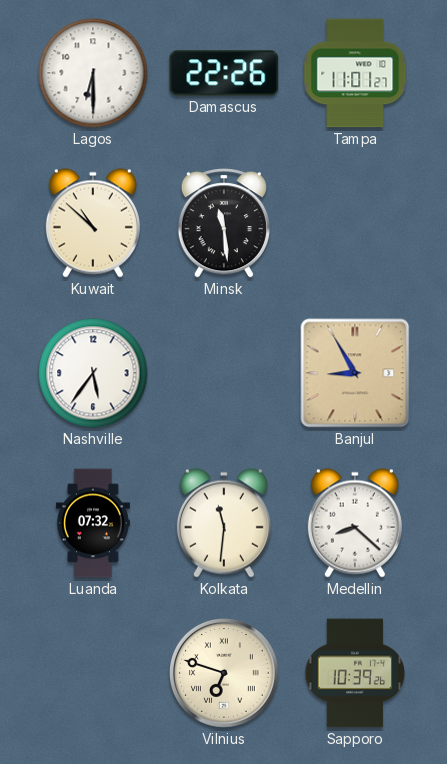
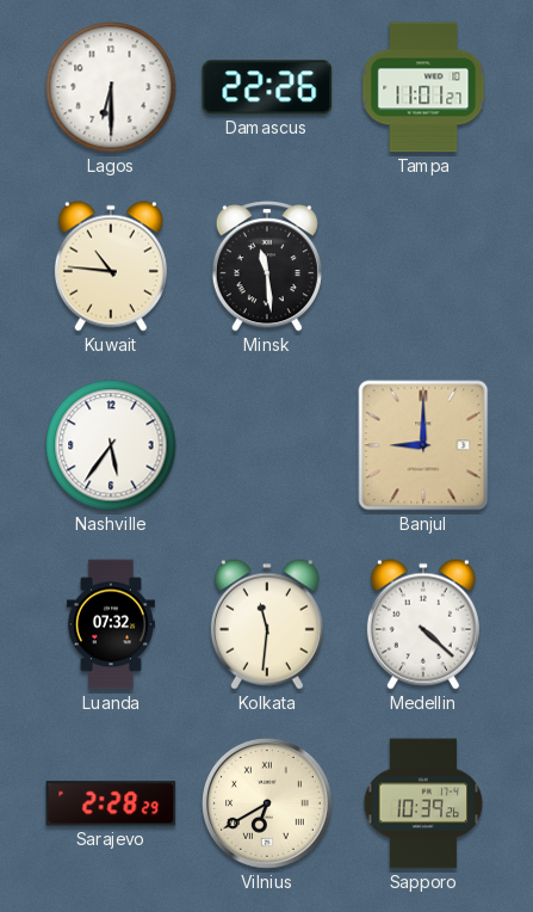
Kuwait: 10:52 -> 10:46 (111, 266)
Banjul: 8:55 -> 9:00 (423, 445)
Medellin: 8:22 -> 4:22 (423, 624)
Sarajevo: none -> 2:28 (111, 803)
Vilnius: 6:48 -> 6:40 (268, 805)
